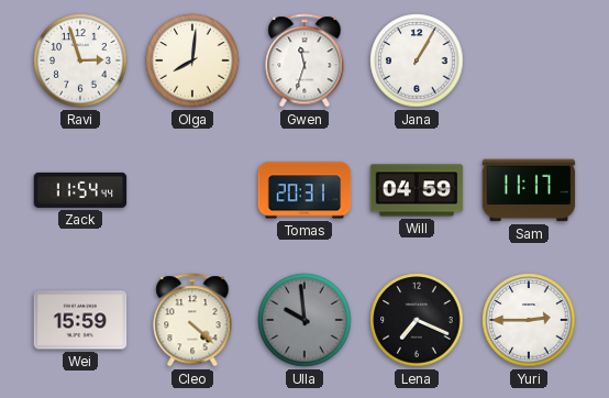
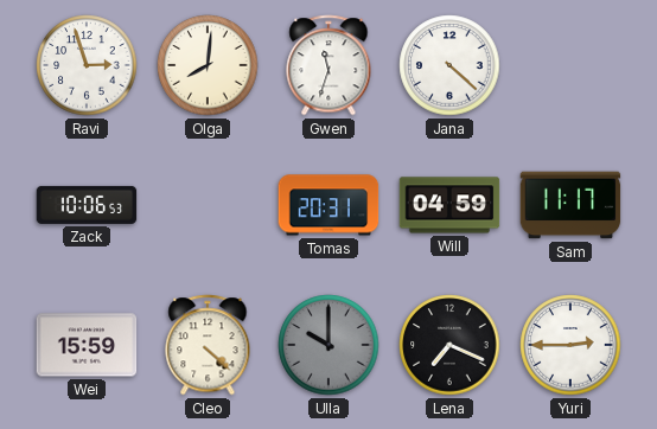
Jana: 1:05 -> 4:22 (449, 65)
Zack: 11:54 -> 10:06 (87, 205)
Ulla: 9:59 -> 10:00 (328, 345)
